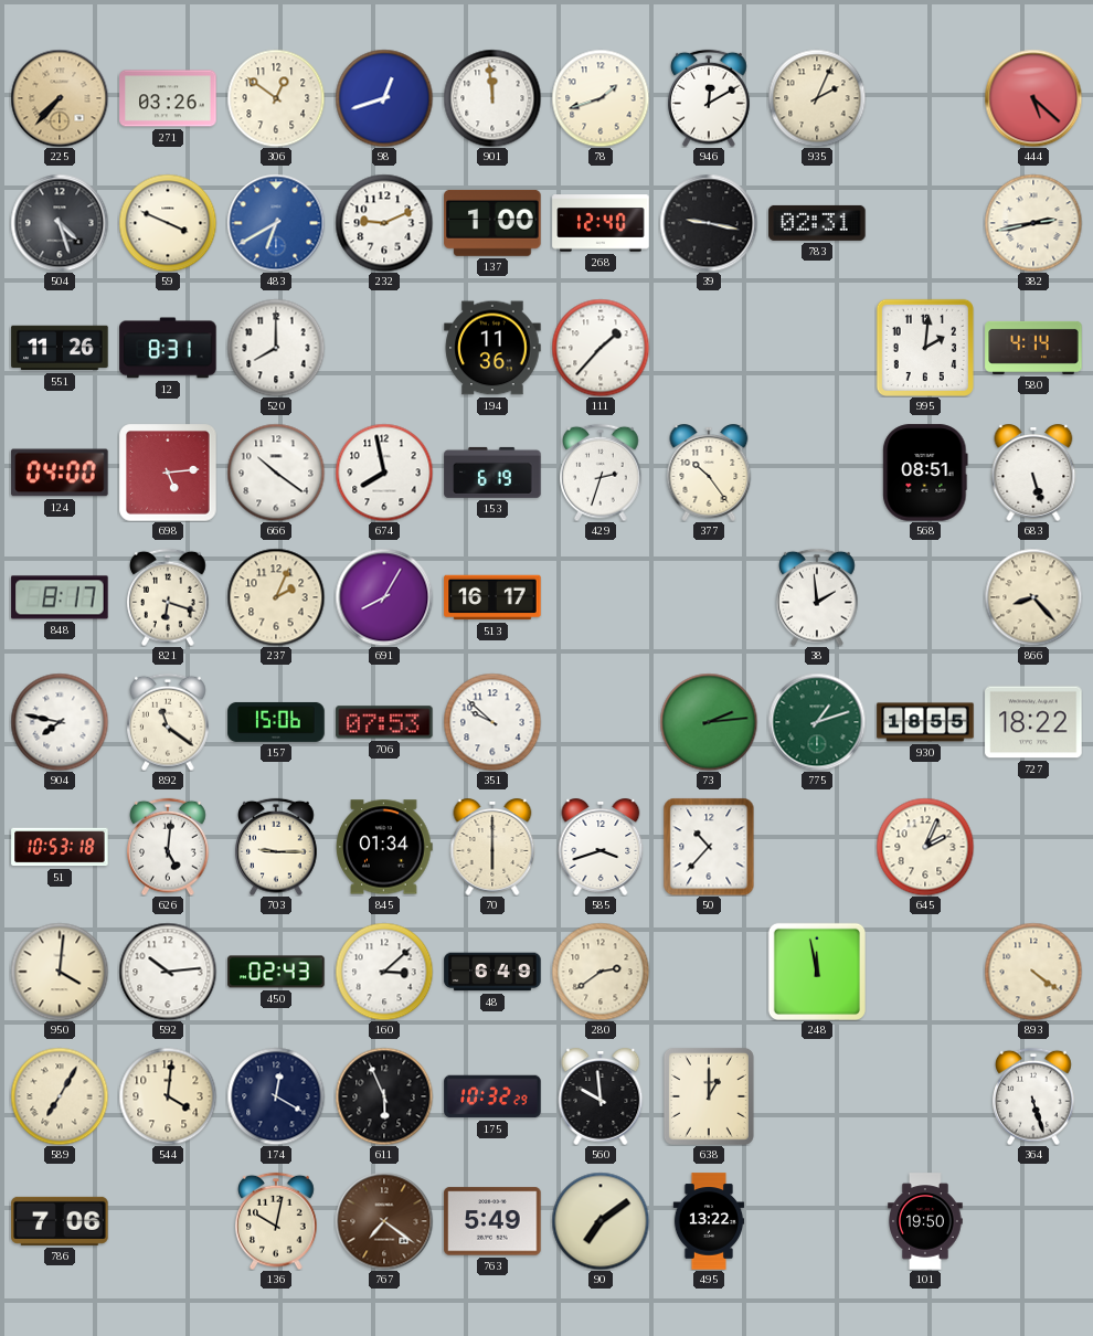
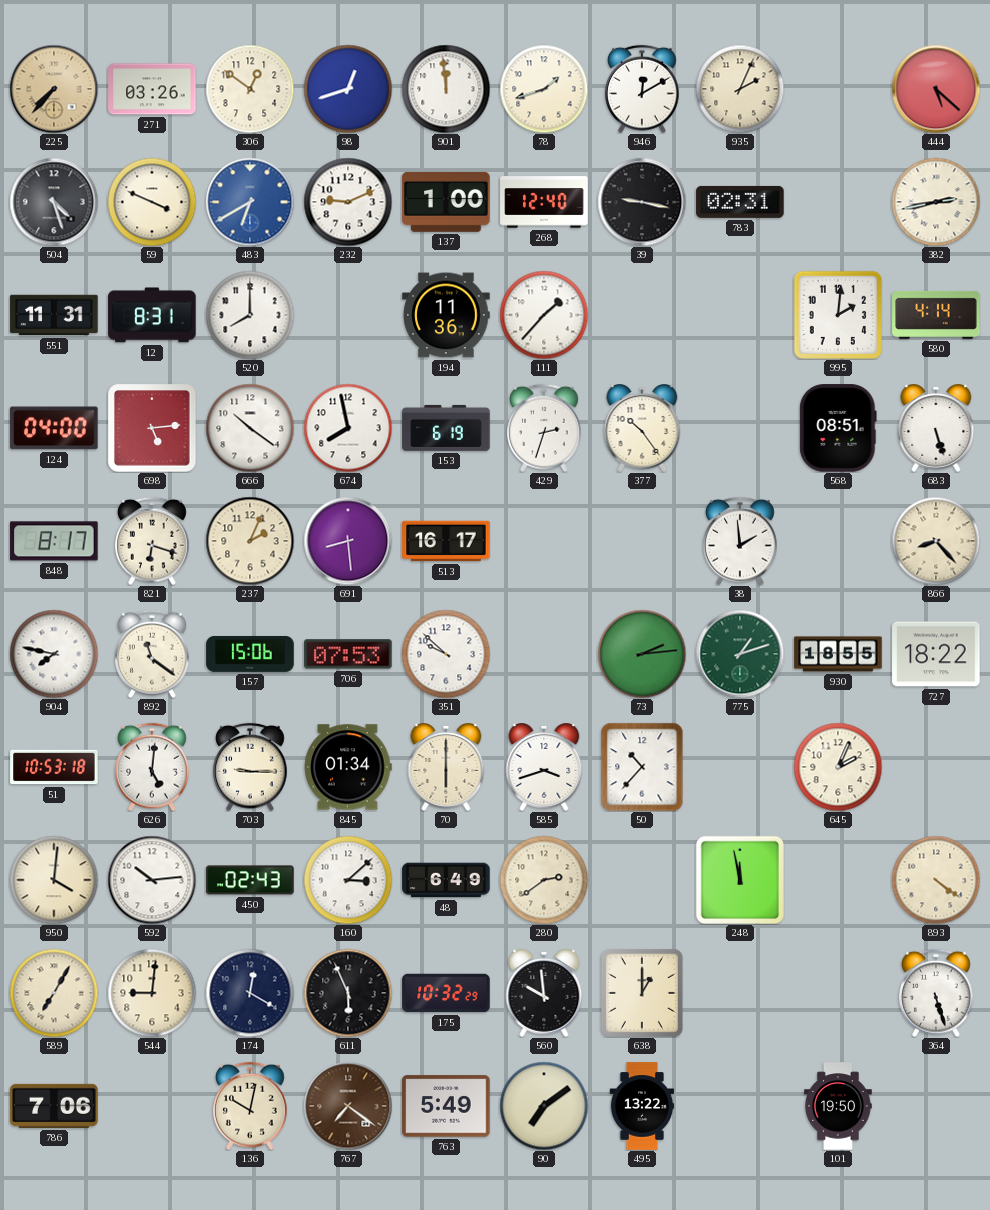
551: 11:26 -> 11:31 (54, 315)
691: 8:05 -> 8:29 (348, 541)
544: 4:01 -> 9:01 (152, 993)
